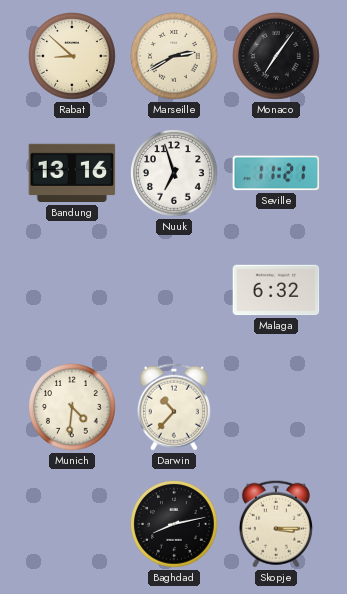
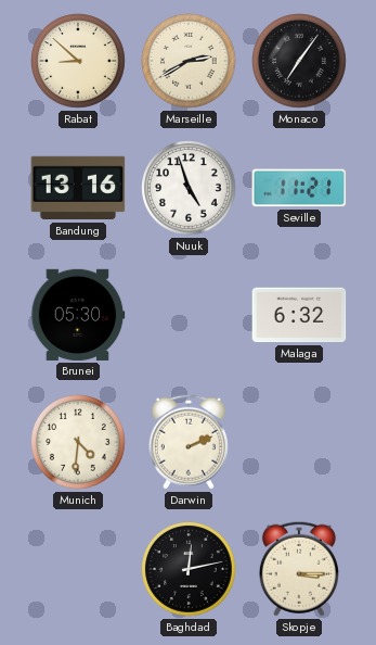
Nuuk: 6:57 -> 4:57 (190, 189)
Brunei: none -> 05:30 (78, 315)
Darwin: 10:37 -> 2:11 (189, 442)
Baghdad: 8:13 -> 12:13 (190, 570)
